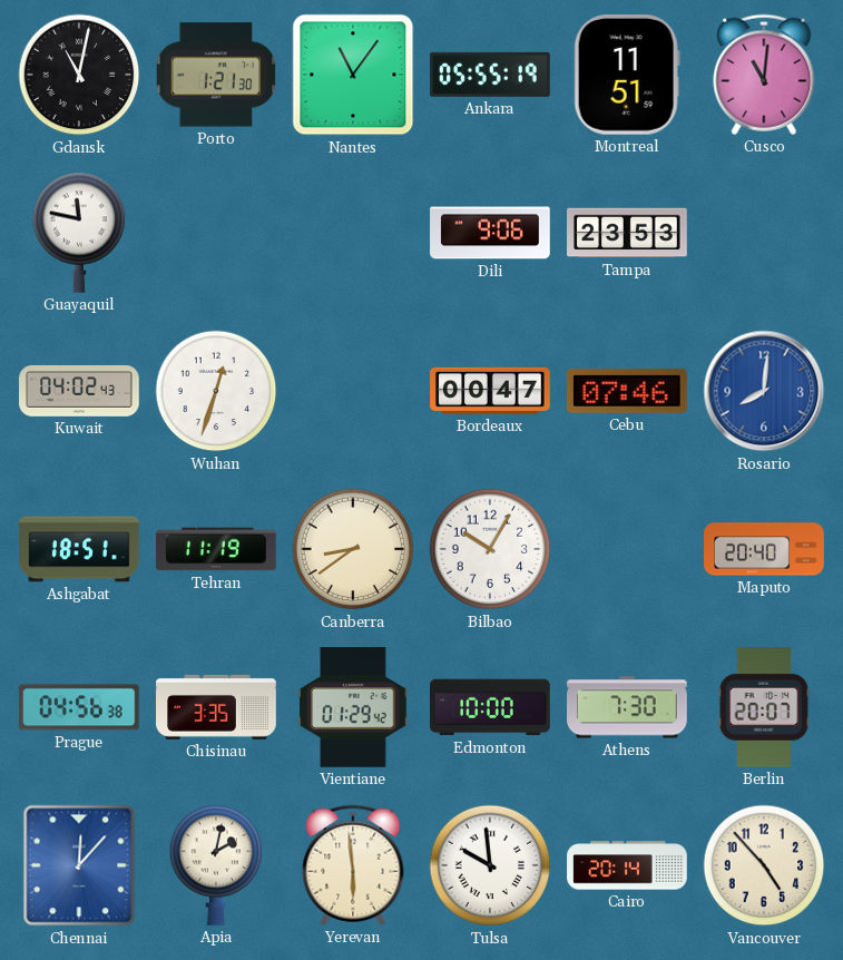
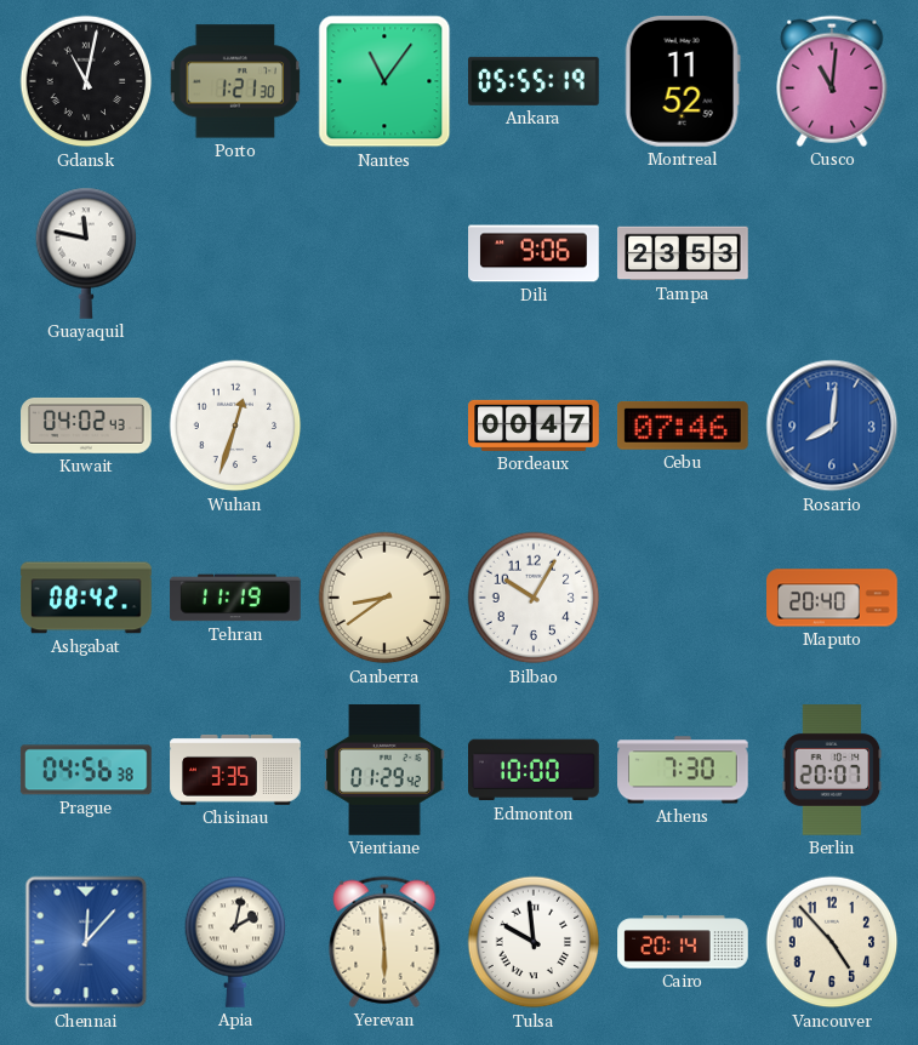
Montreal: 11:51 -> 11:52 (683, 82)
Ashgabat: 18:51 -> 08:42 (86, 598)
